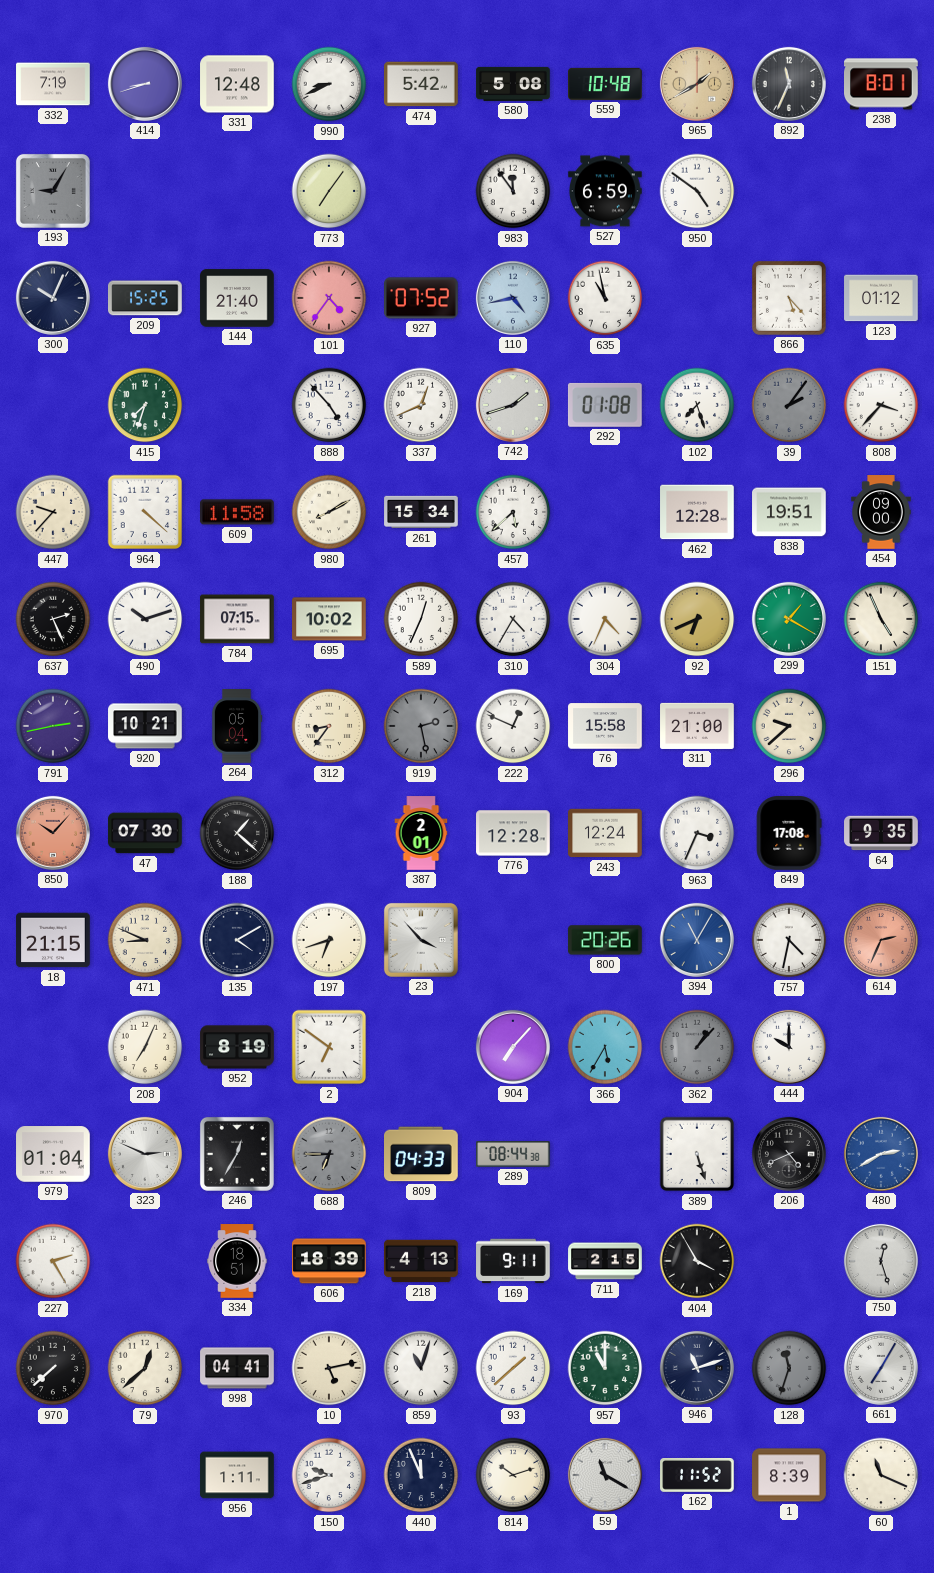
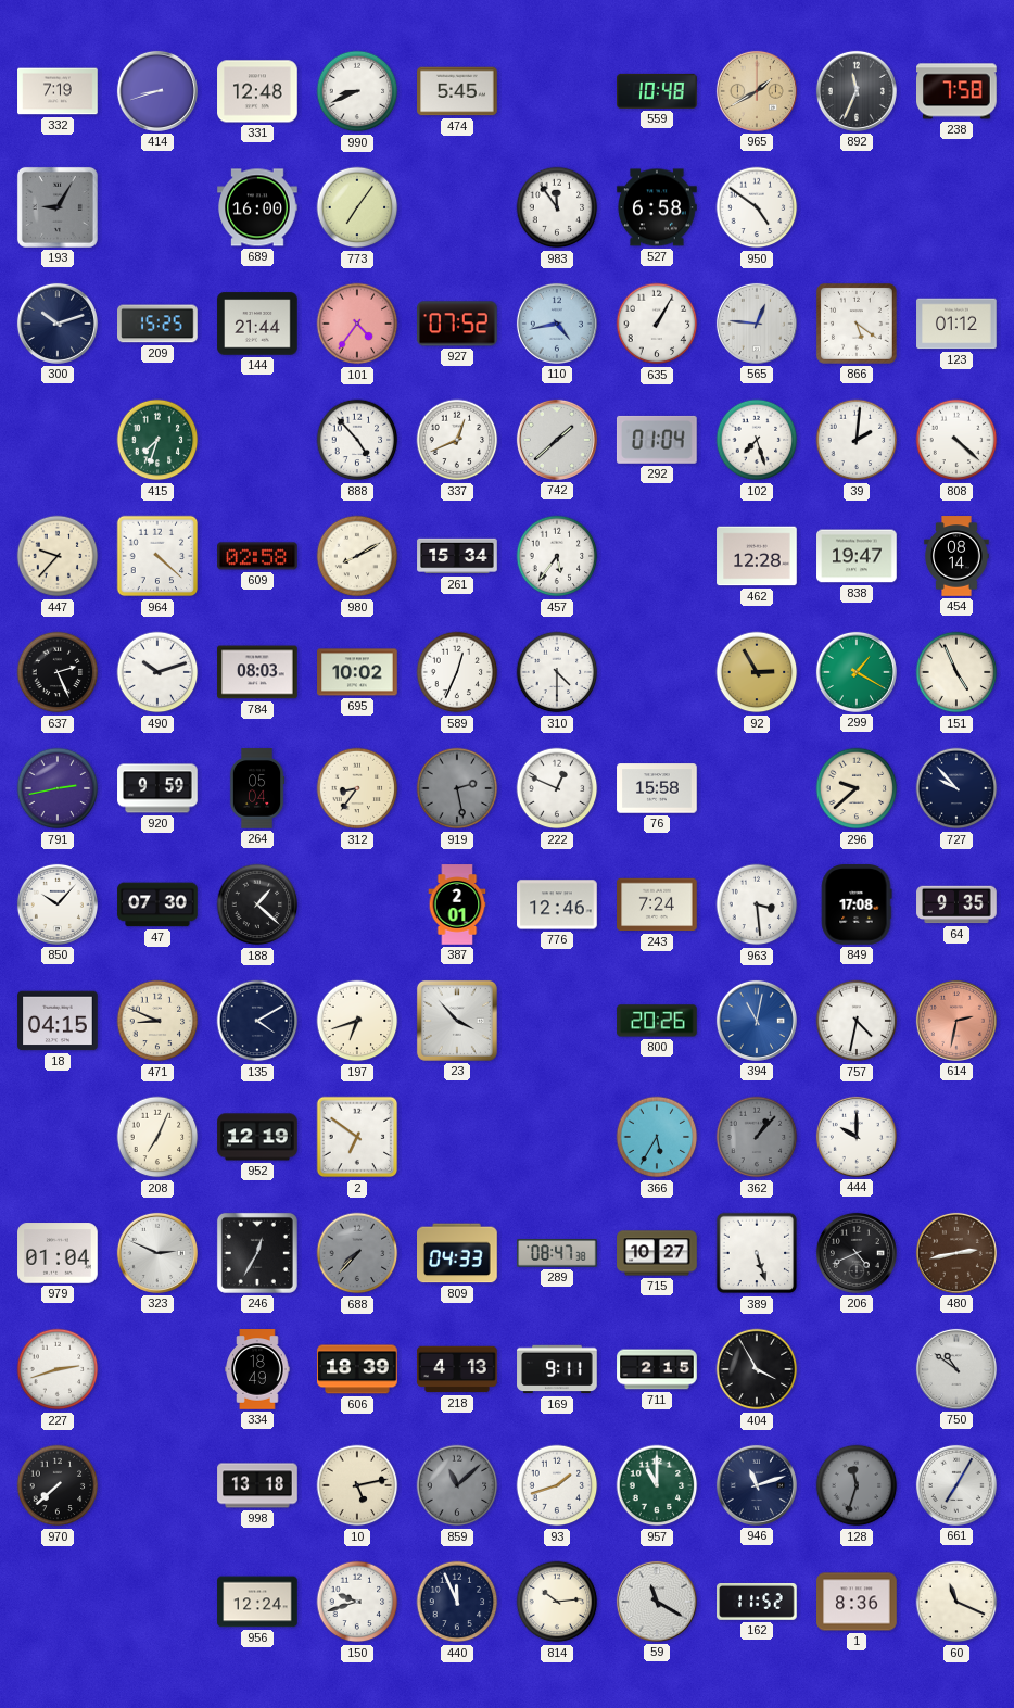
474: 5:42 -> 5:45 (457, 91)
580: 5:08 -> none (513, 84)
238: 8:01 -> 7:58 (956, 91)
689: none -> 16:00 (257, 207)
527: 6:59 -> 6:58 (657, 207)
300: 10:04 -> 10:12 (58, 324)
144: 21:40 -> 21:44 (257, 324)
635: 10:58 -> 1:05 (657, 324)
565: none -> 12:46 (757, 324)
866: 5:23 -> 5:21 (857, 324)
742: 1:42 -> 1:38 (557, 440)
292: 01:08 -> 01:04 (657, 440)
39: 2:06 -> 2:01 (857, 440)
39 dial: grey -> white (857, 440)
808: 3:37 -> 4:22 (956, 440)
609: 11:58 -> 02:58 (257, 556)
457: 5:38 -> 5:36 (557, 556)
838: 19:51 -> 19:47 (857, 556)
454: 09:00 -> 08:14 (956, 556)
784: 07:15 -> 08:03 (257, 672)
310: 4:35 -> 4:30 (557, 672)
304: 4:34 -> none (605, 619)
92: 6:41 -> 2:55 (757, 672)
920: 10:21 -> 9:59 (157, 788)
311: 21:00 -> none (697, 726)
727: none -> 9:53 (956, 788)
850 dial: salmon -> white (58, 904)
776: 12:28 -> 12:46 (557, 904)
243: 12:24 -> 7:24 (657, 904)
963: 3:34 -> 3:29 (757, 904)
18: 21:15 -> 04:15 (58, 1021)
394: 11:05 -> 11:02 (757, 1021)
614: 2:34 -> 2:32 (956, 1021)
952: 8:19 -> 12:19 (257, 1137)
904: 7:07 -> none (513, 1047)
688: 6:45 -> 7:37 (357, 1253)
289: 08:44 -> 08:47 (557, 1254)
715: none -> 10:27 (657, 1253)
480: 2:40 -> 2:43 (956, 1253)
480 dial: blue -> brown (956, 1253)
227: 2:25 -> 2:42 (58, 1369)
334: 18:51 -> 18:49 (257, 1369)
750: 12:27 -> 10:51 (956, 1369)
79: 12:38 -> none (145, 1368)
998: 04:41 -> 13:18 (257, 1485)
859: 11:03 -> 11:08 (457, 1485)
859 dial: white -> grey (457, 1485)
93: 1:38 -> 1:42 (557, 1485)
956: 1:11 -> 12:24 (257, 1602)
814: 10:12 -> 10:14 (557, 1602)
1: 8:39 -> 8:36 (857, 1602)
